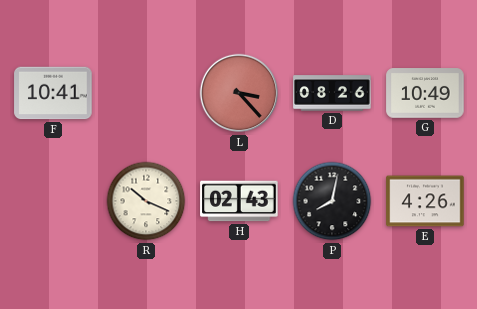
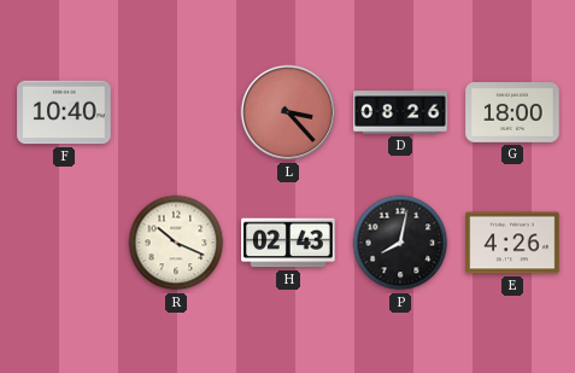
F: 10:41 -> 10:40 (64, 112)
G: 10:49 -> 18:00 (512, 112)
